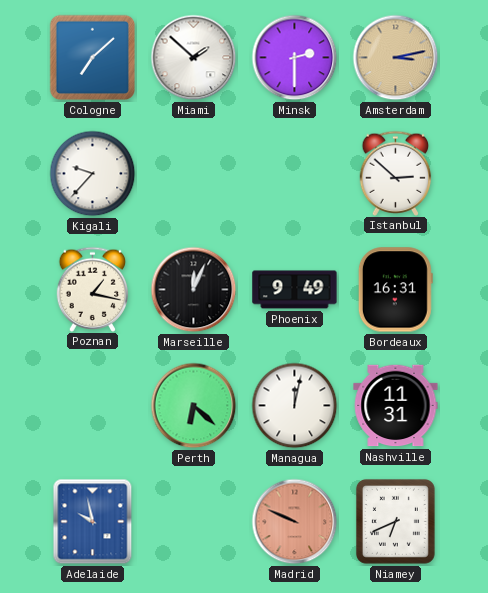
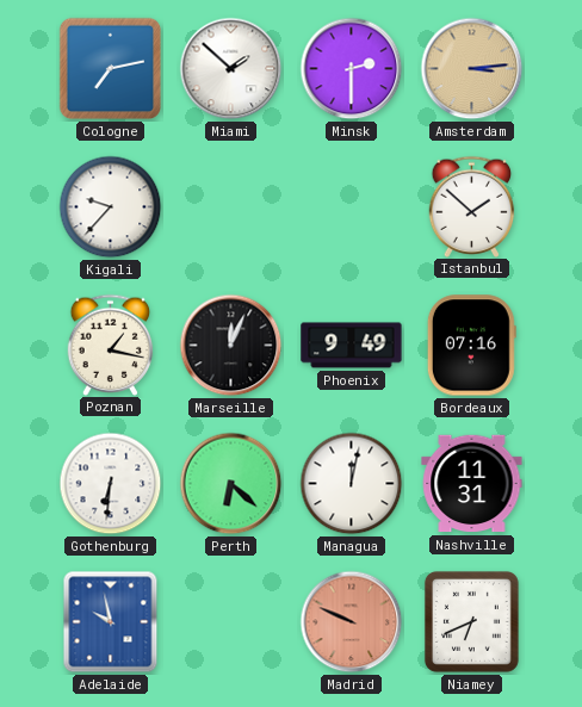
Cologne: 7:08 -> 7:13 (111, 69)
Amsterdam: 3:13 -> 3:14 (472, 69)
Istanbul: 2:52 -> 1:52 (472, 206)
Bordeaux: 16:31 -> 07:16 (471, 346)
Gothenburg: none -> 6:31 (111, 484)
